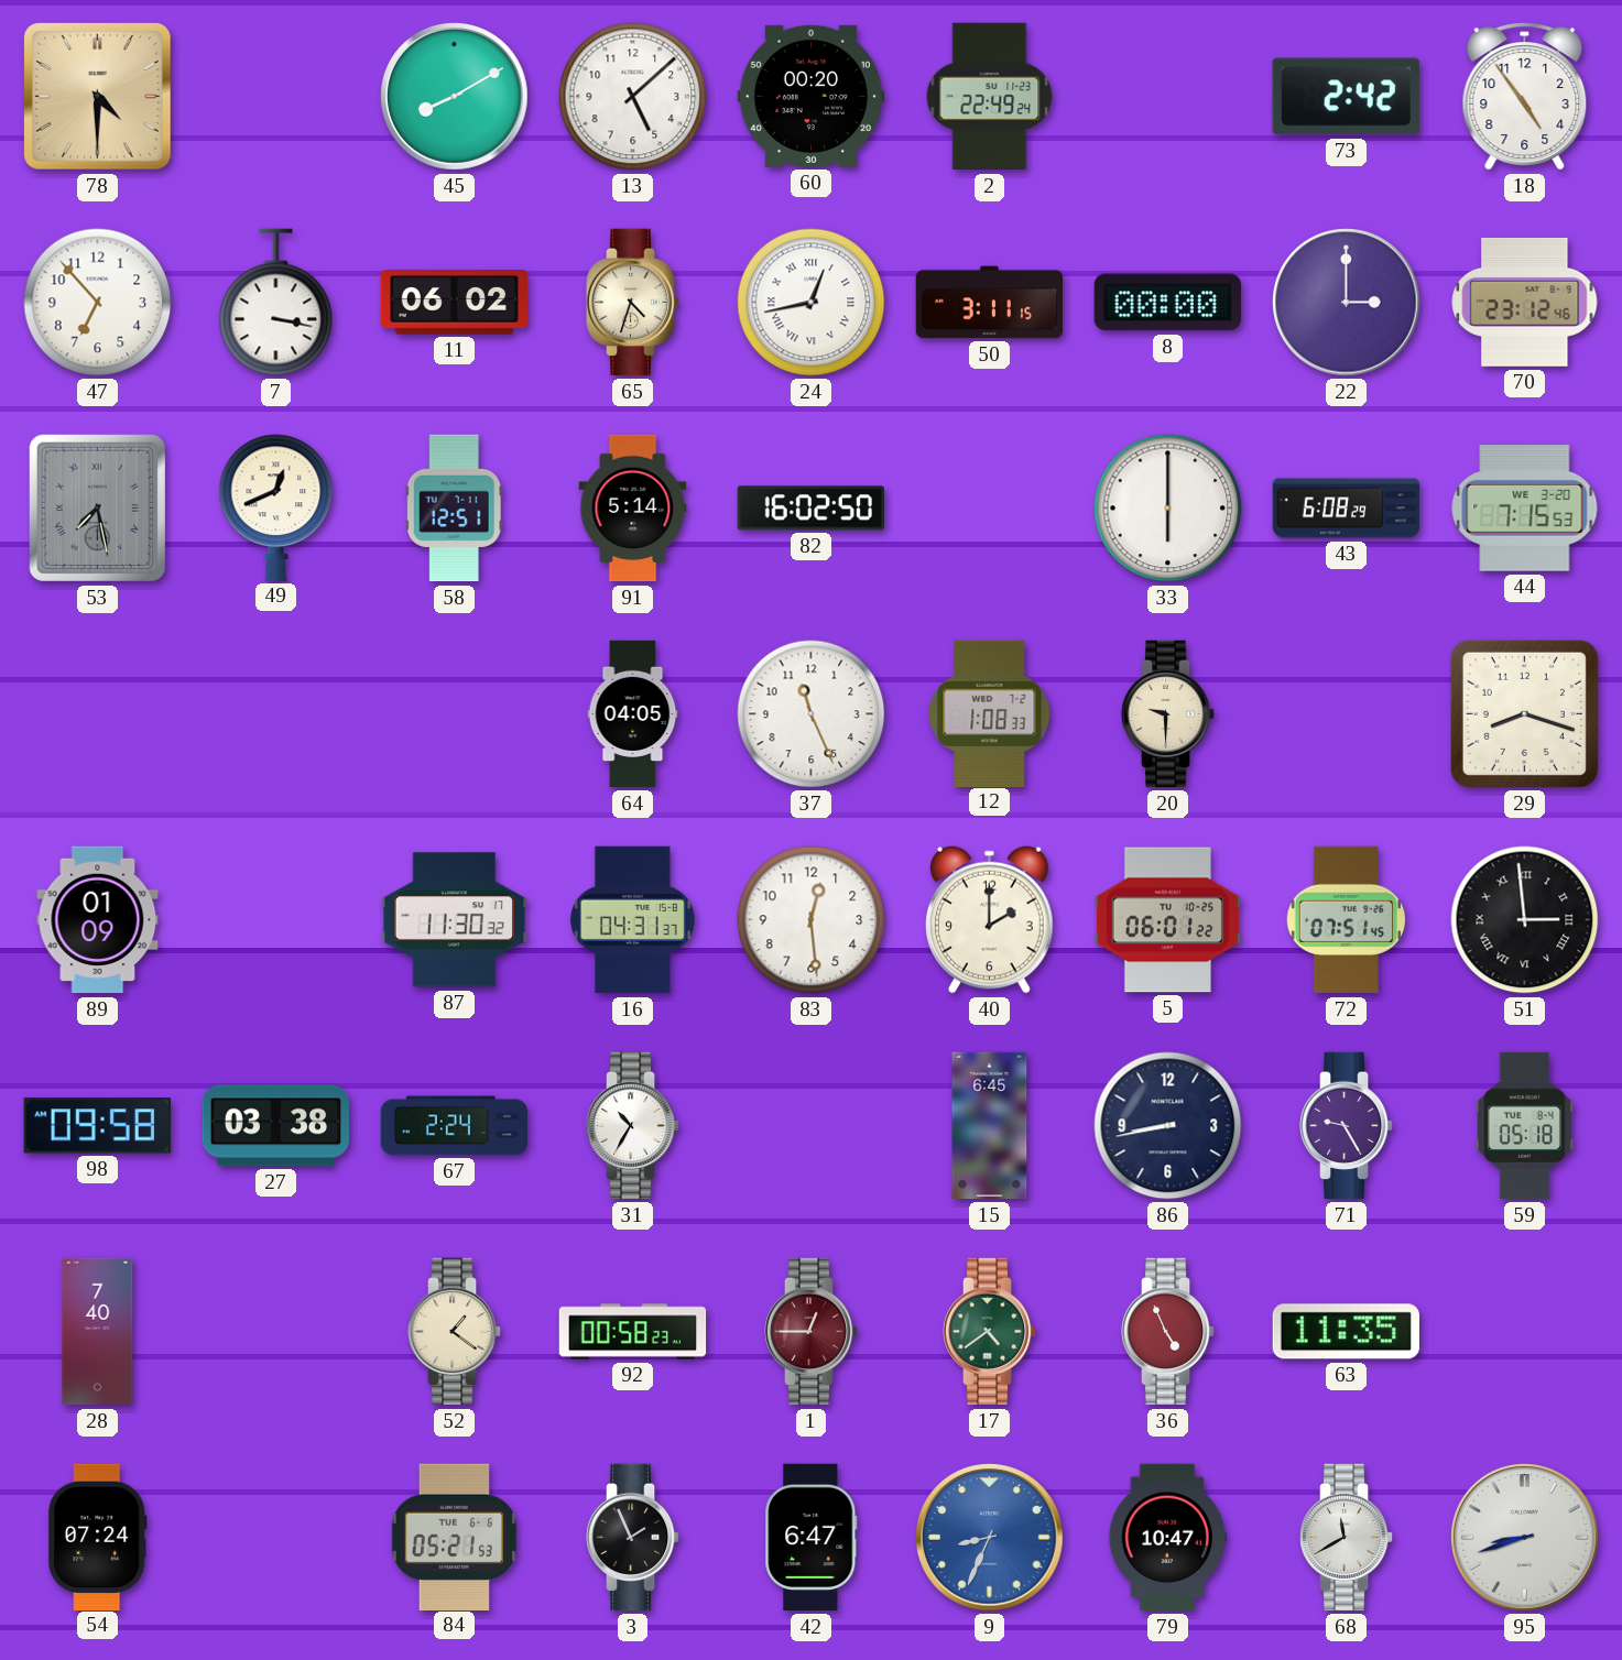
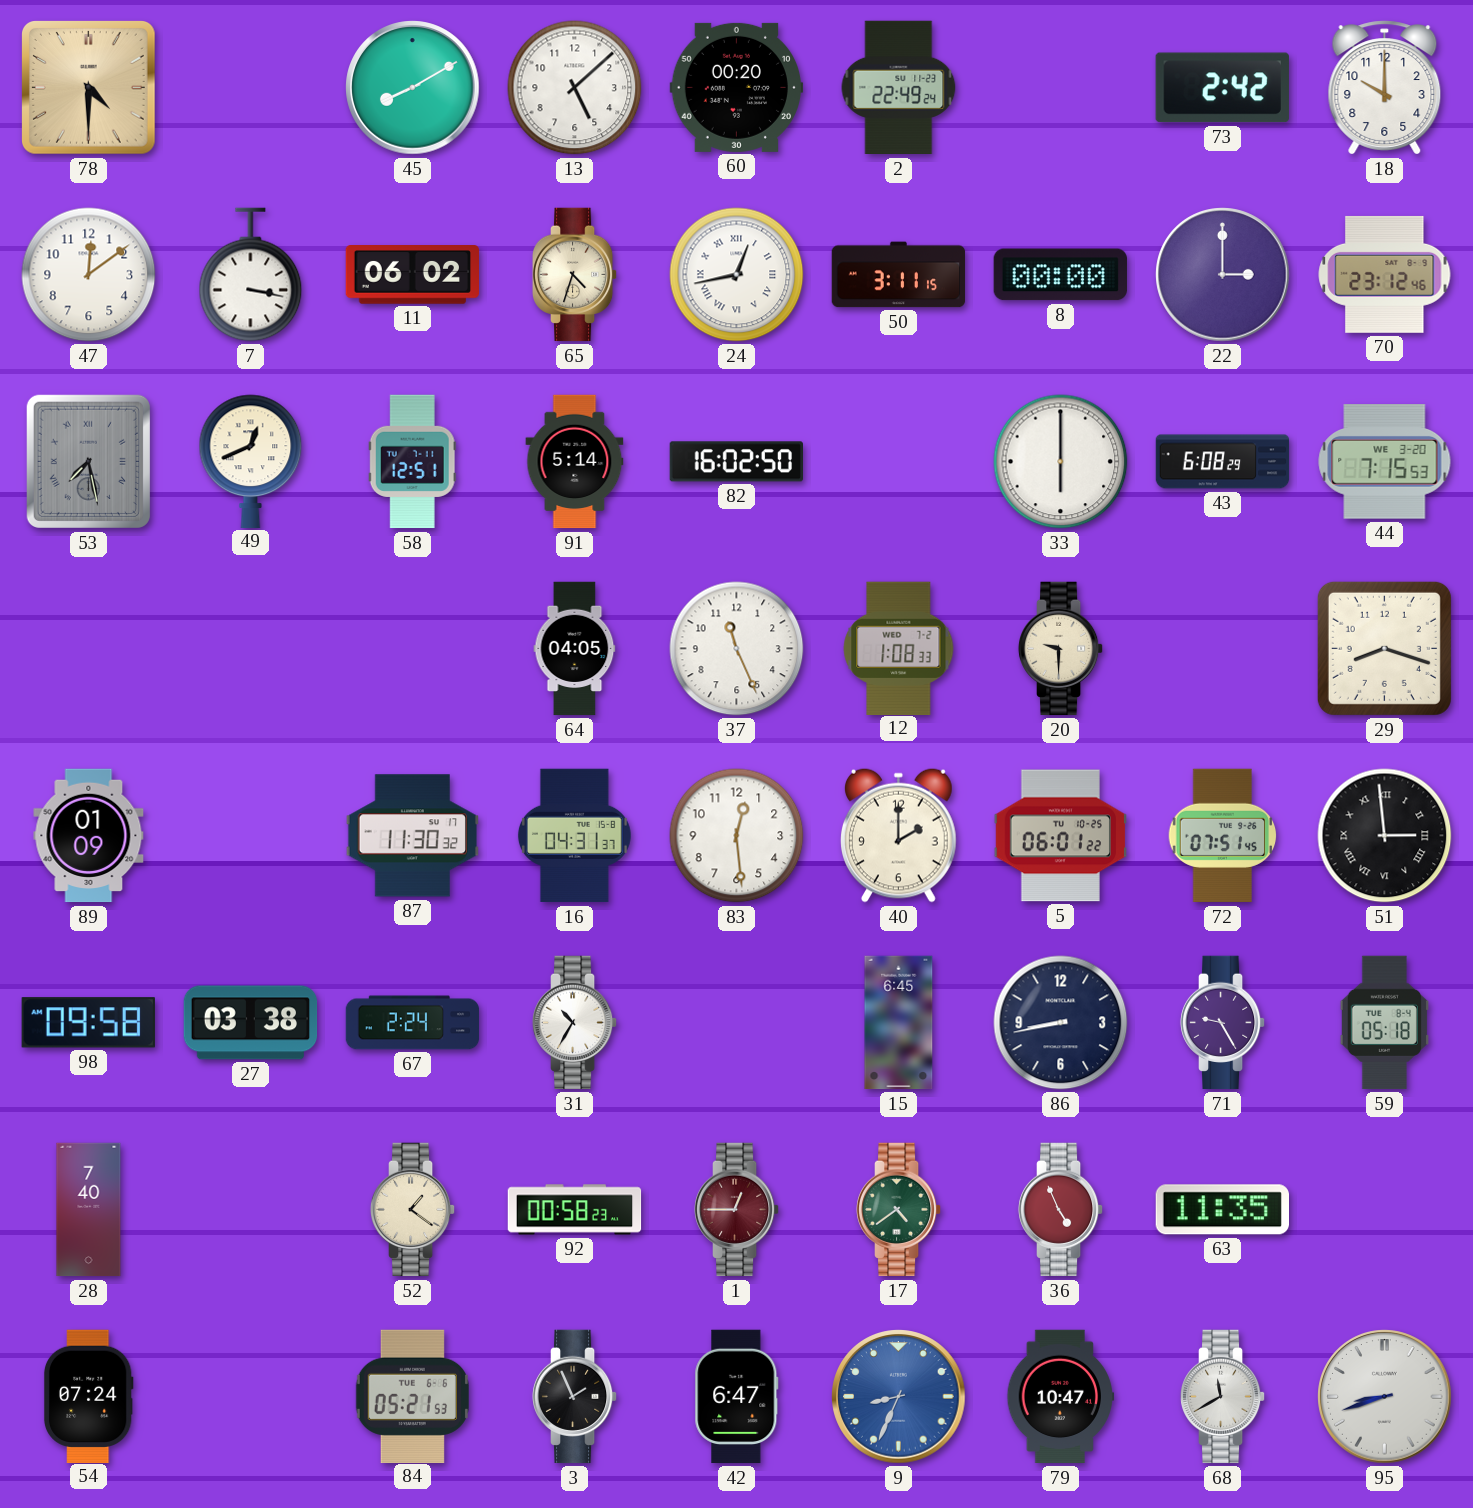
18: 4:54 -> 10:00 (1385, 88)
47: 6:53 -> 12:09 (89, 275)
